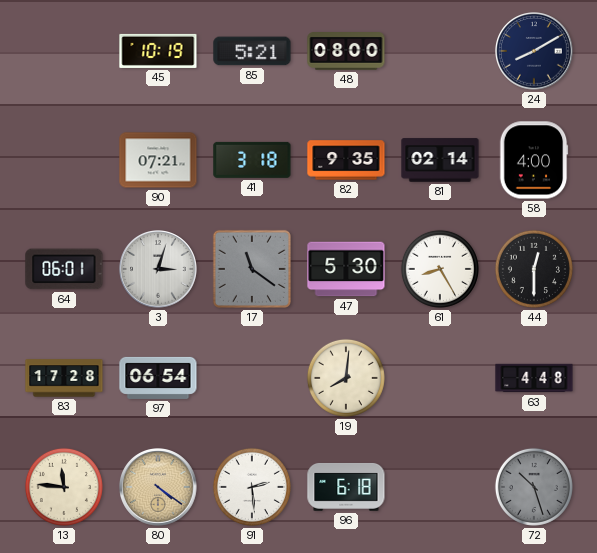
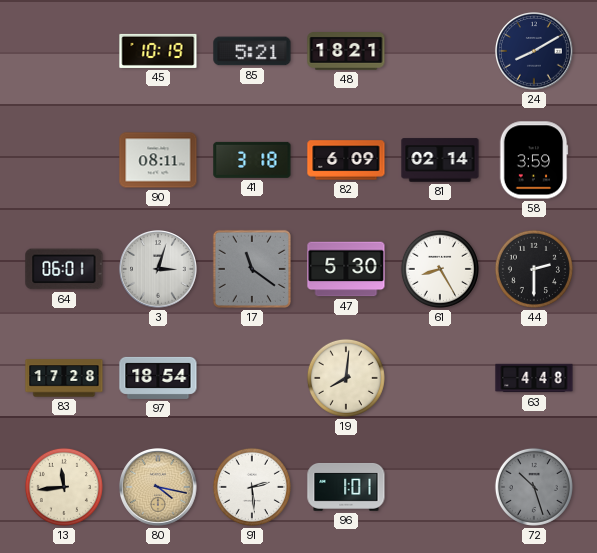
48: 08:00 -> 18:21 (346, 52)
90: 07:21 -> 08:11 (158, 160)
82: 9:35 -> 6:09 (346, 160)
58: 4:00 -> 3:59 (534, 160)
44: 12:30 -> 2:30 (534, 269)
97: 06:54 -> 18:54 (158, 378)
13: 11:46 -> 11:44 (64, 487)
80: 4:21 -> 4:17 (158, 487)
96: 6:18 -> 1:01 (346, 487)
